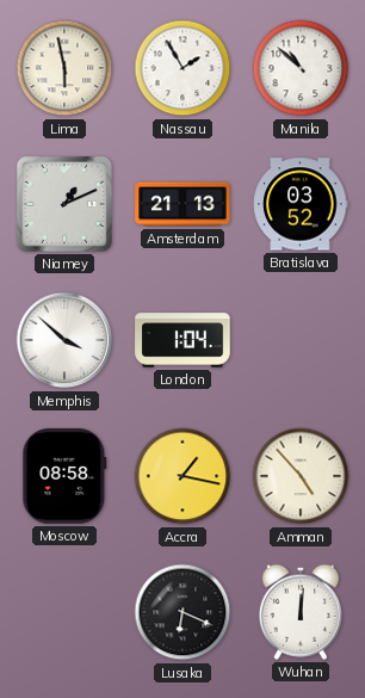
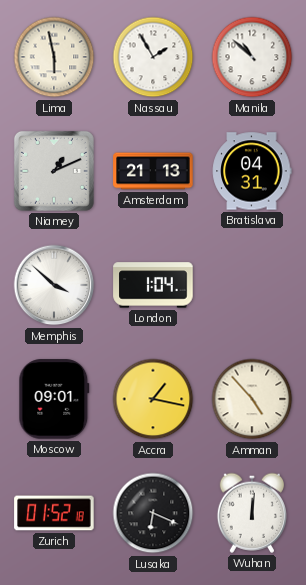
Bratislava: 03:52 -> 04:31 (252, 171)
Moscow: 08:58 -> 09:01 (54, 399)
Zurich: none -> 01:52 (54, 513)
